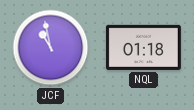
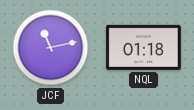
JCF: 10:58 -> 11:13 (51, 48)
